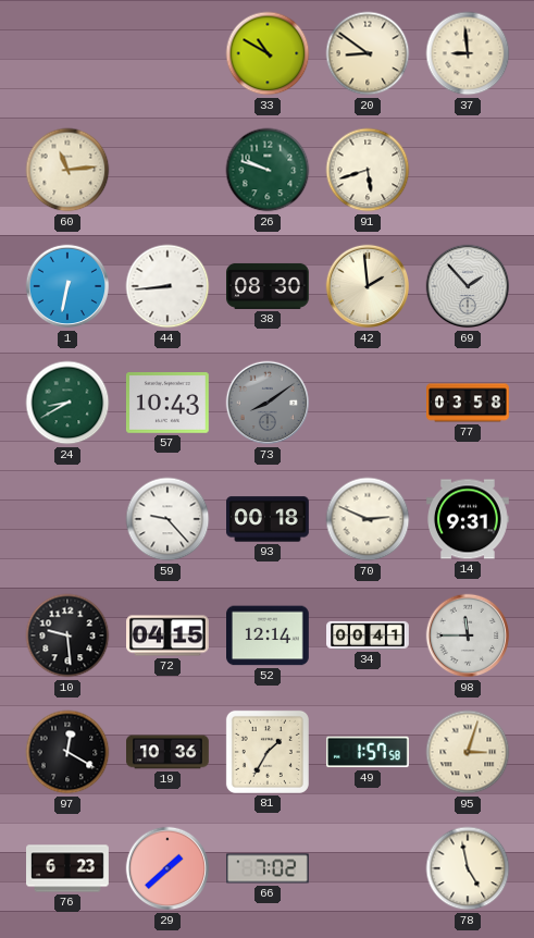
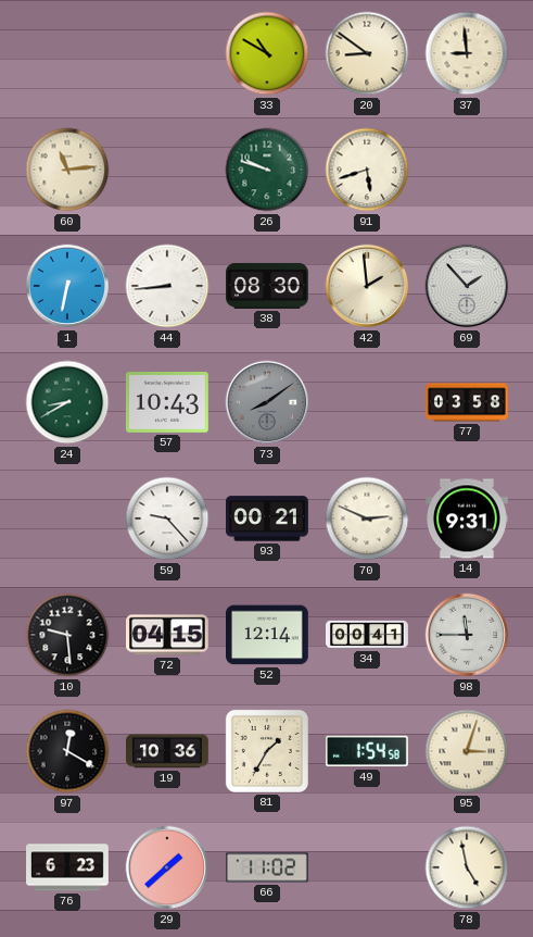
93: 00:18 -> 00:21 (268, 519)
49: 1:57 -> 1:54 (367, 751)
66: 7:02 -> 11:02 (268, 867)
